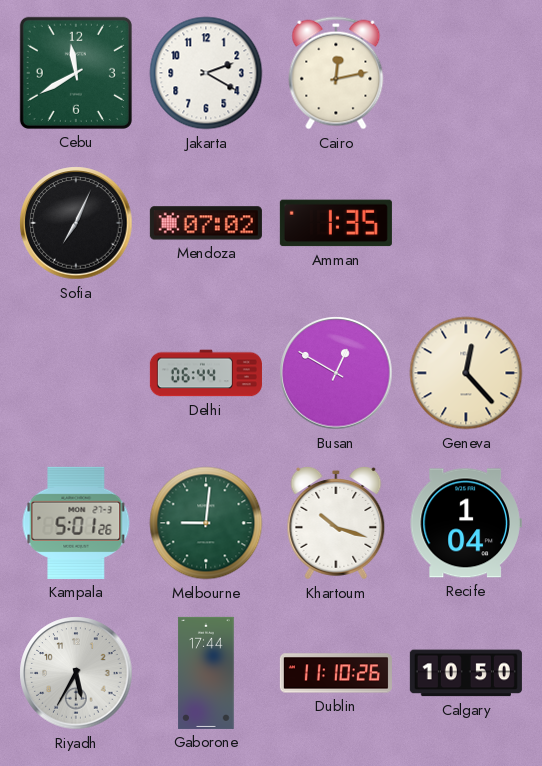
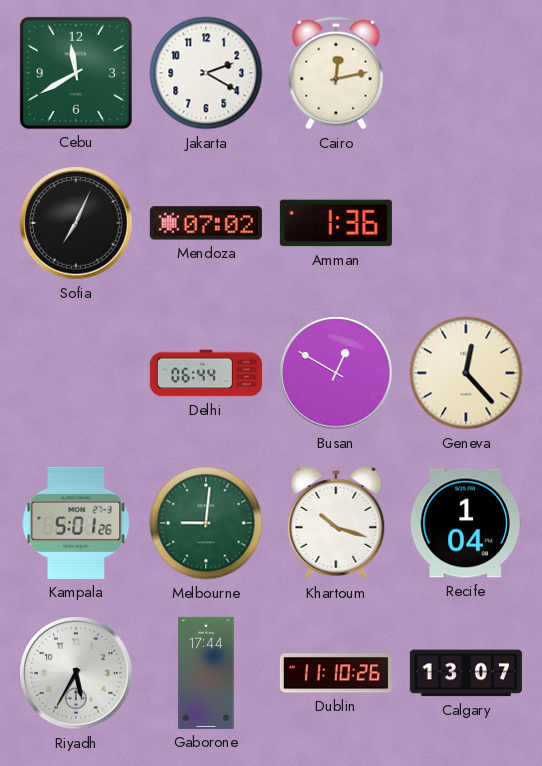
Amman: 1:35 -> 1:36 (336, 223)
Calgary: 10:50 -> 13:07 (466, 673)
